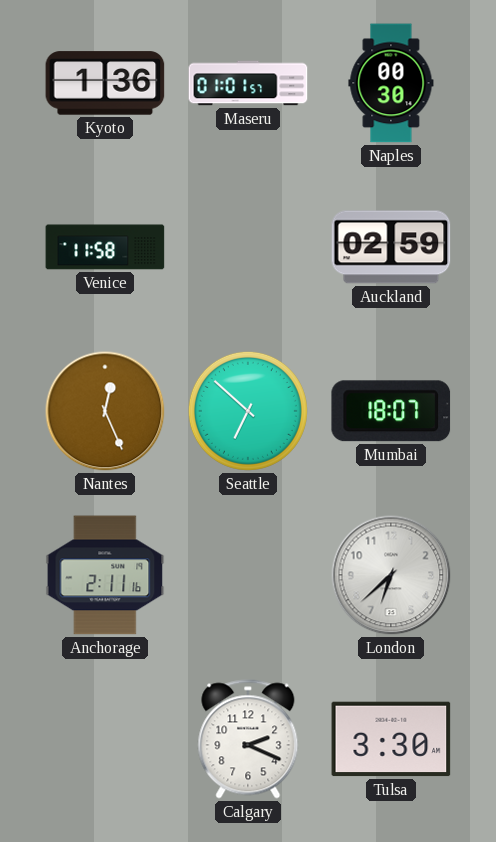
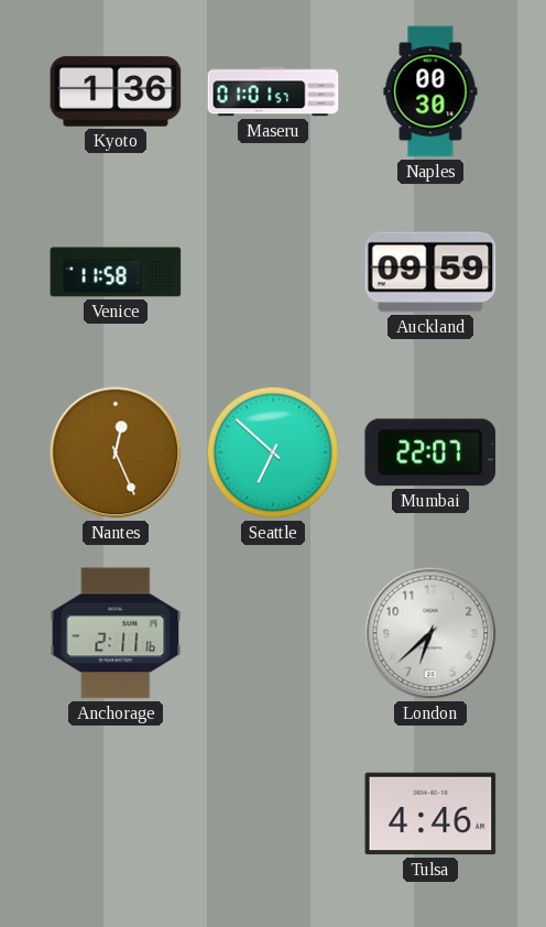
Auckland: 02:59 -> 09:59 (430, 272)
Mumbai: 18:07 -> 22:07 (430, 452)
Calgary: 2:19 -> none (248, 739)
Tulsa: 3:30 -> 4:46 (430, 814)
